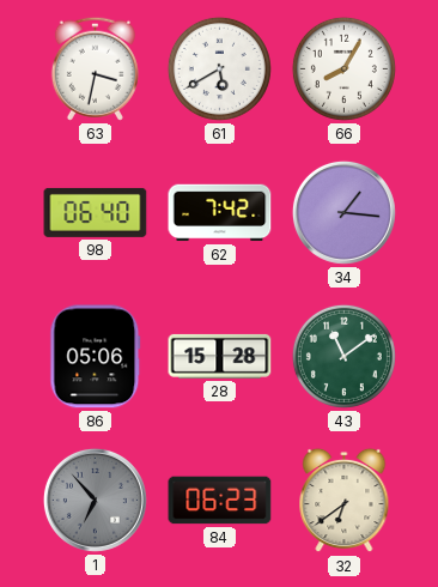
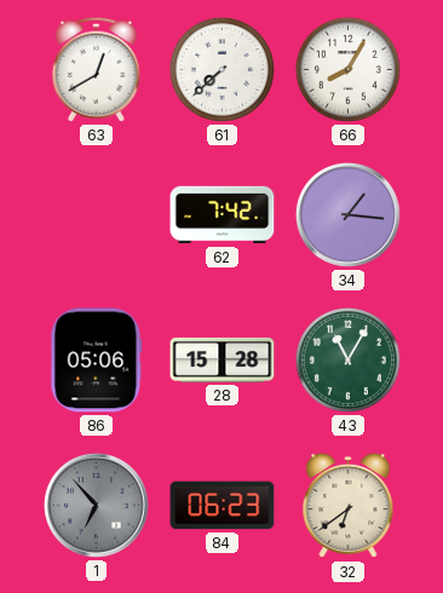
63: 3:32 -> 12:40 (96, 69)
61: 5:40 -> 7:38 (221, 69)
98: 06:40 -> none (96, 212)
43: 11:09 -> 11:05 (347, 359)
